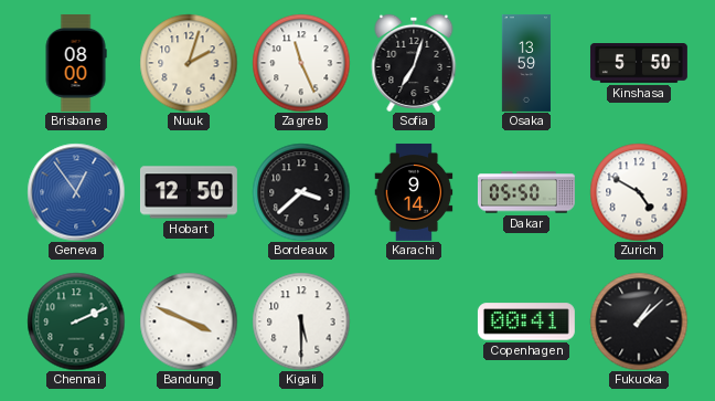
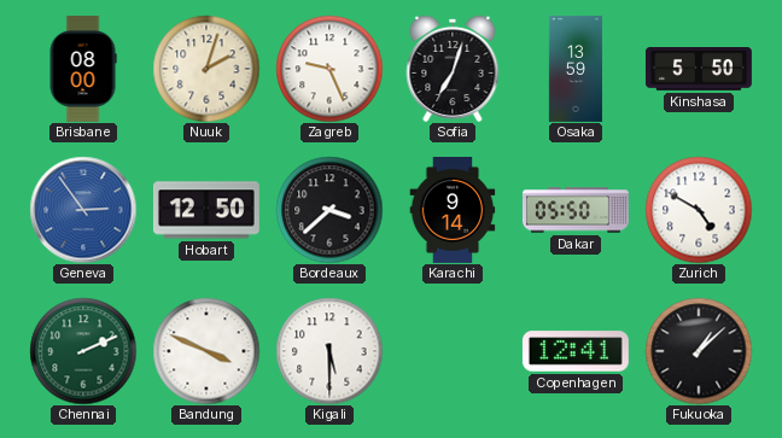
Zagreb: 11:26 -> 9:26 (329, 69)
Geneva: 12:54 -> 2:54 (83, 210)
Copenhagen: 00:41 -> 12:41 (576, 351)
